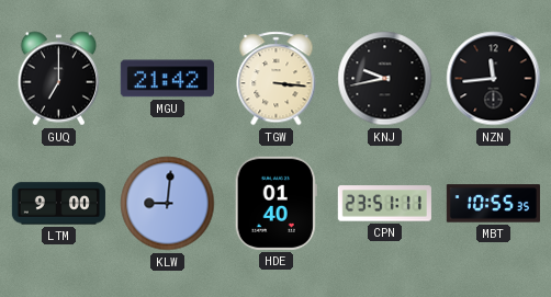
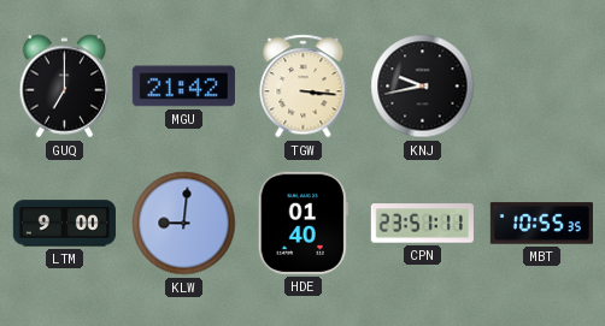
NZN: 11:44 -> none (494, 79)
